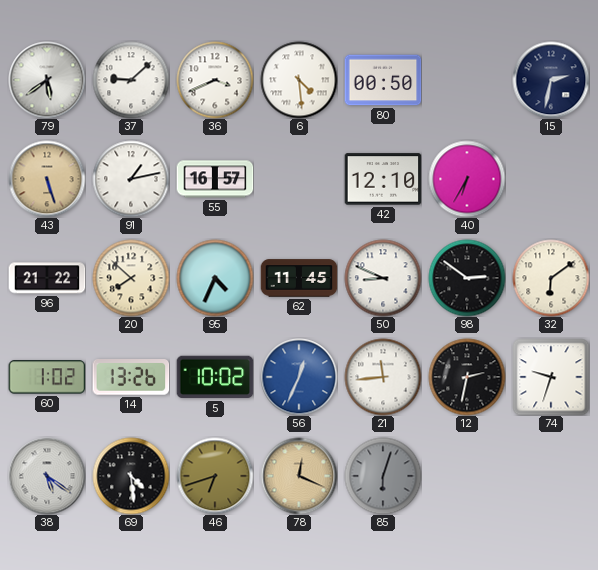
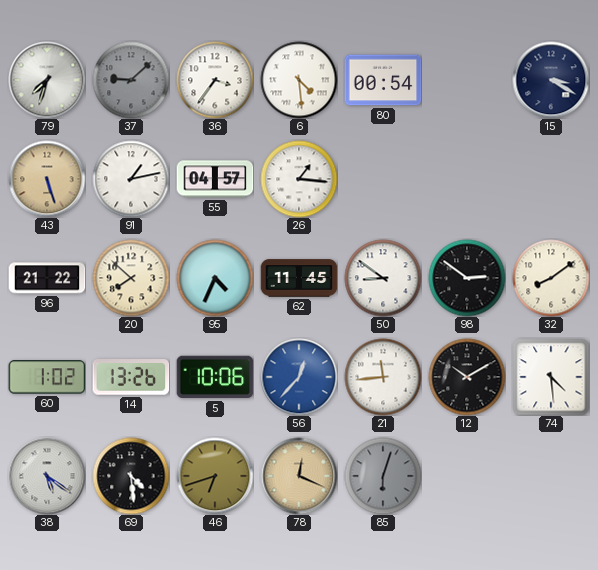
79: 5:39 -> 7:33 (47, 80)
37 dial: white -> grey (131, 80)
36: 3:41 -> 3:36 (215, 80)
80: 00:50 -> 00:54 (383, 80)
15: 2:32 -> 3:20 (551, 80)
55: 16:57 -> 04:57 (215, 179)
26: none -> 1:16 (299, 179)
42: 12:10 -> none (383, 179)
40: 6:35 -> none (467, 179)
50: 8:49 -> 8:51 (383, 278)
32: 6:09 -> 8:09 (551, 278)
5: 10:02 -> 10:06 (215, 377)
56: 12:34 -> 12:37 (299, 377)
12: 2:32 -> 10:10 (467, 377)
74: 9:33 -> 4:29 (551, 377)
